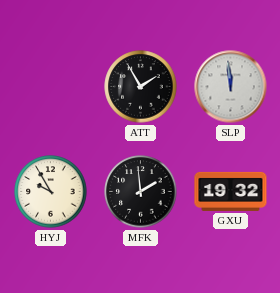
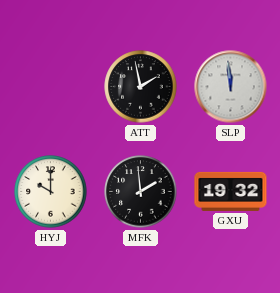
ATT: 1:55 -> 1:58 (141, 87)
HYJ: 9:55 -> 10:00 (51, 192)
